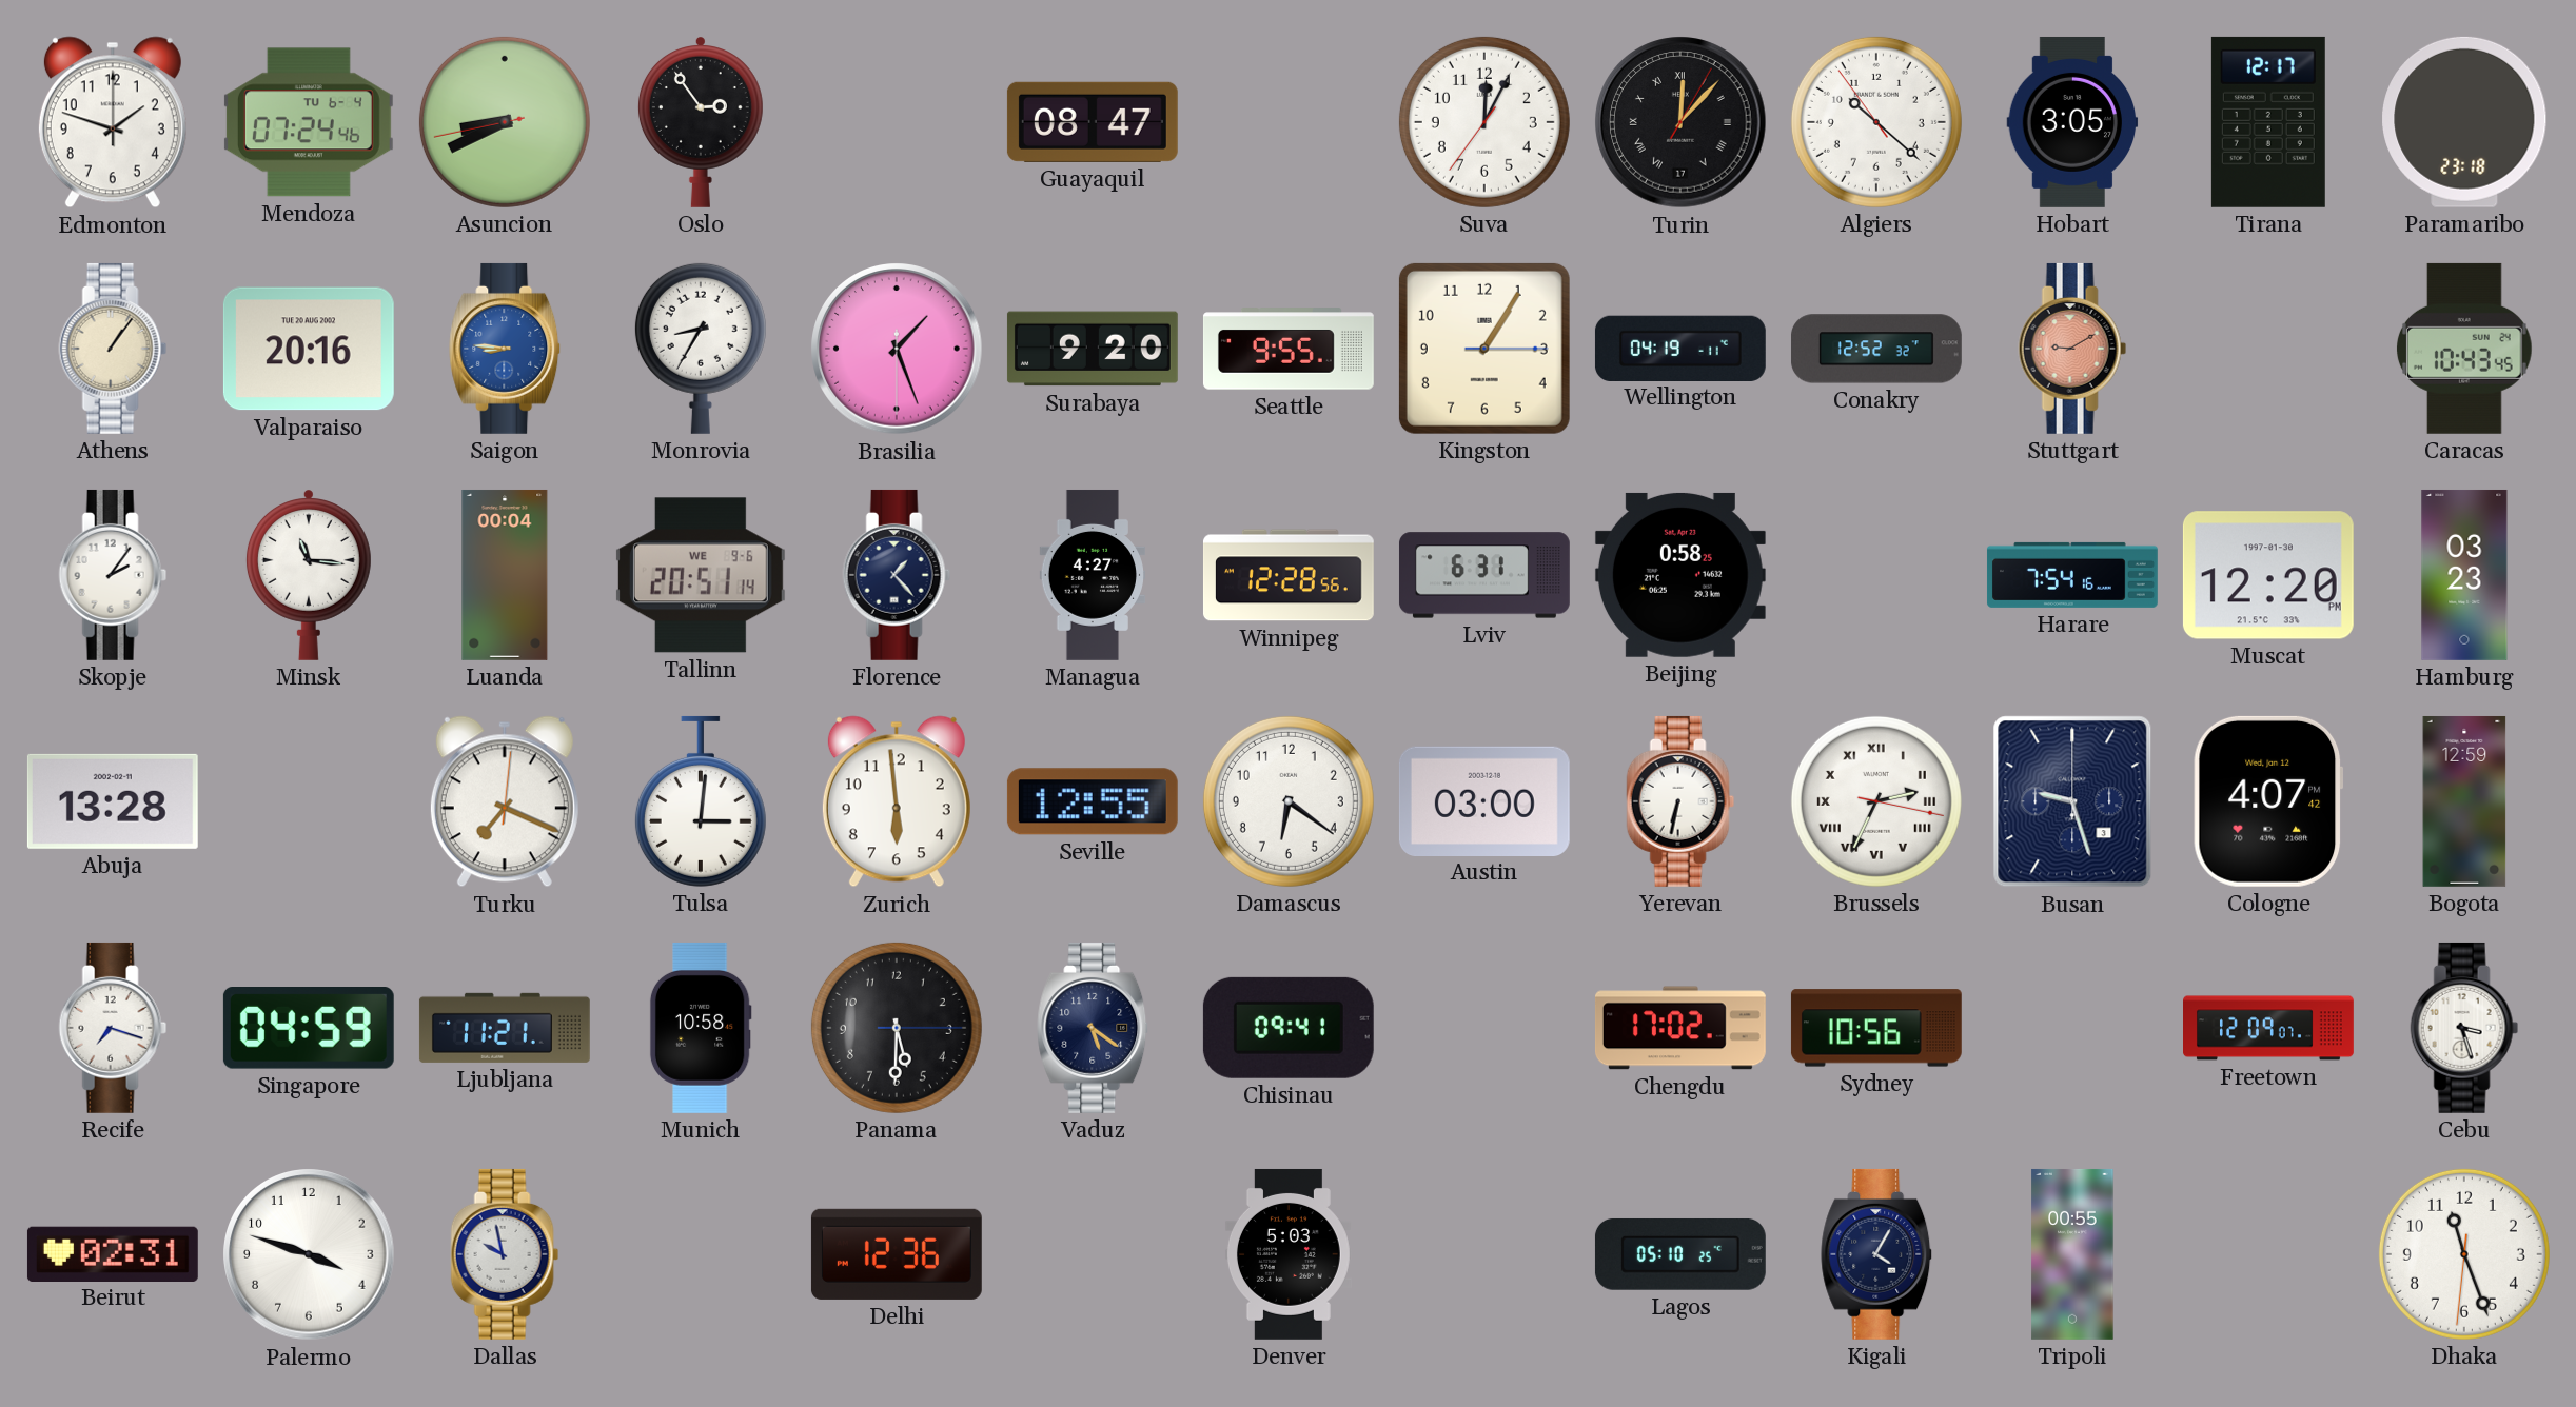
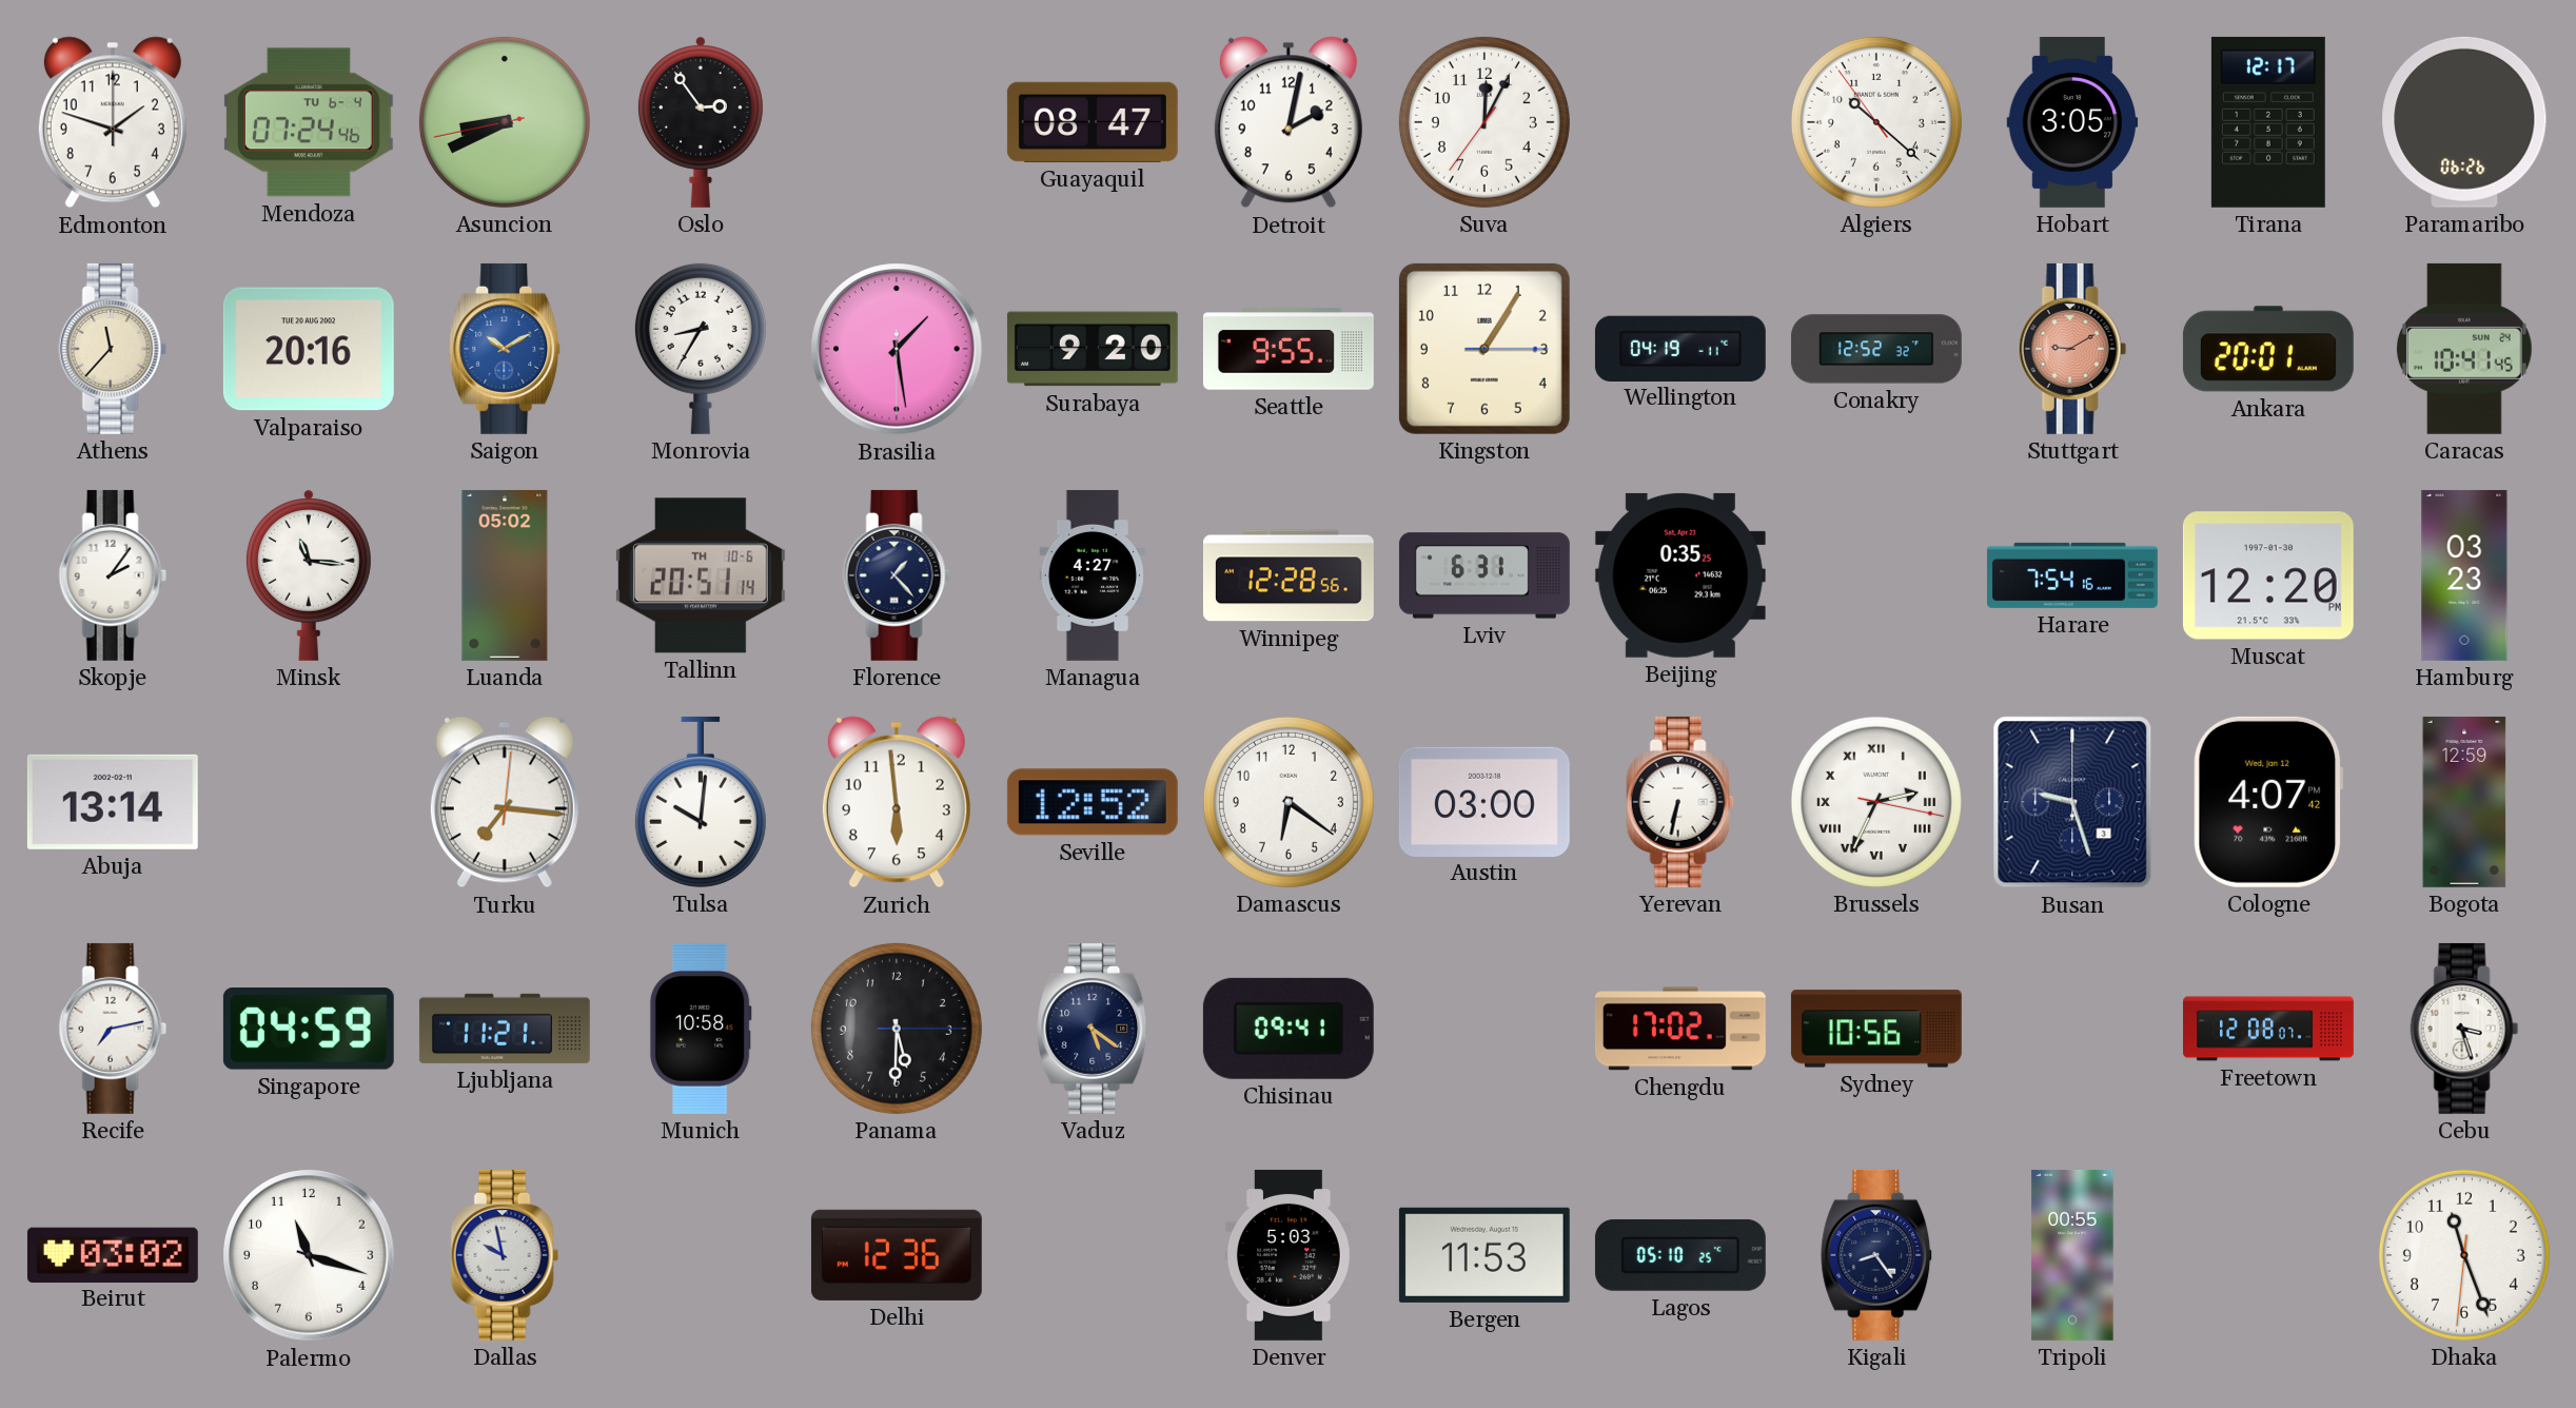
Detroit: none -> 2:02 (1289, 122)
Turin: 12:07 -> none (1680, 122)
Paramaribo: 23:18 -> 06:26 (2464, 122)
Athens: 1:06 -> 11:37 (113, 349)
Saigon: 8:46 -> 10:10 (506, 349)
Brasilia: 1:26 -> 1:28 (897, 349)
Ankara: none -> 20:01 (2268, 349)
Caracas: 10:43 -> 10:41 (2464, 349)
Luanda: 00:04 -> 05:02 (505, 575)
Tallinn date: WE 9-6 -> TH 10-6 (701, 575)
Beijing: 0:58 -> 0:35 (1680, 575)
Abuja: 13:28 -> 13:14 (113, 802)
Turku: 7:19 -> 7:16 (505, 802)
Tulsa: 3:01 -> 10:01 (701, 802)
Seville: 12:55 -> 12:52 (1093, 802)
Recife: 7:18 -> 7:13 (113, 1029)
Freetown: 12:09 -> 12:08 (2269, 1029)
Beirut: 02:31 -> 03:02 (113, 1254)
Palermo: 3:48 -> 11:18 (309, 1255)
Bergen: none -> 11:53 (1484, 1255)
Kigali: 4:05 -> 8:24 (1877, 1255)
